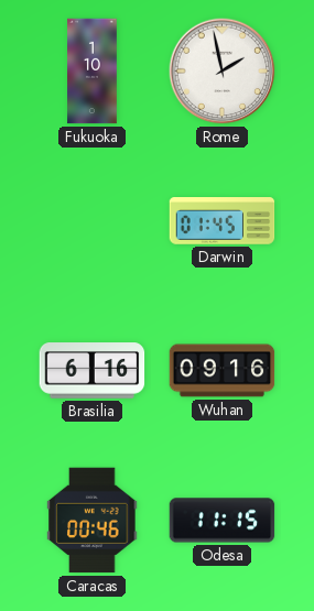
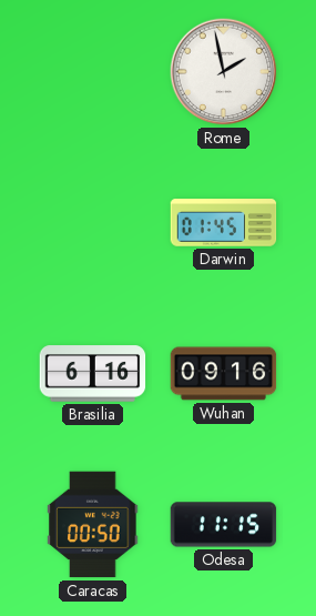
Fukuoka: 1:10 -> none (93, 72)
Caracas: 00:46 -> 00:50 (93, 525)
